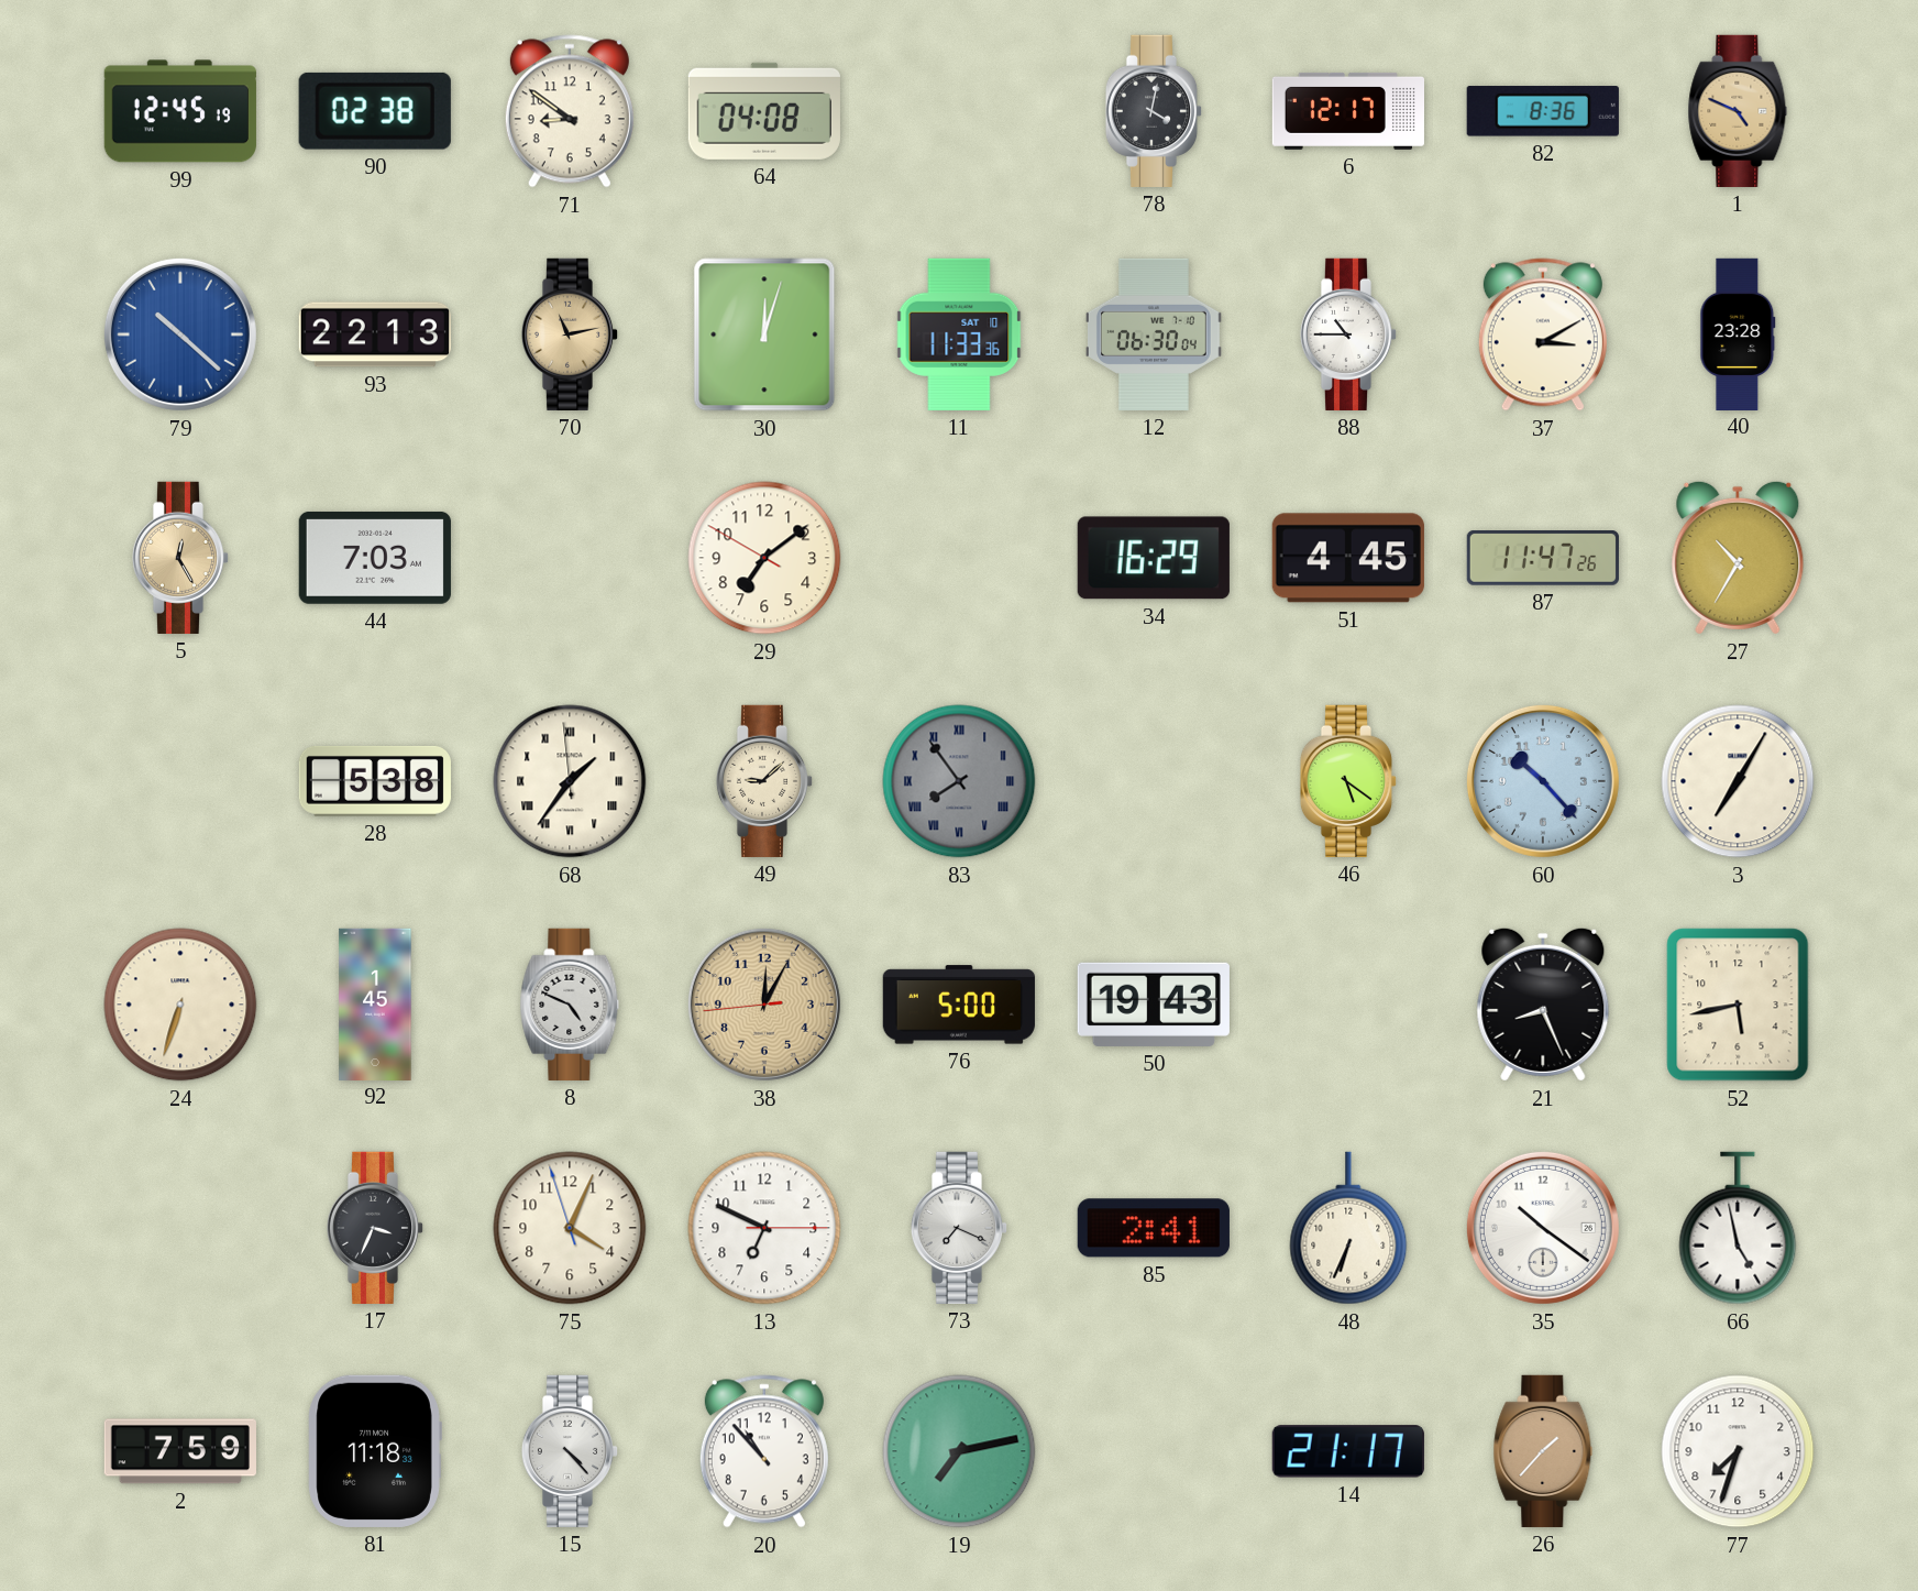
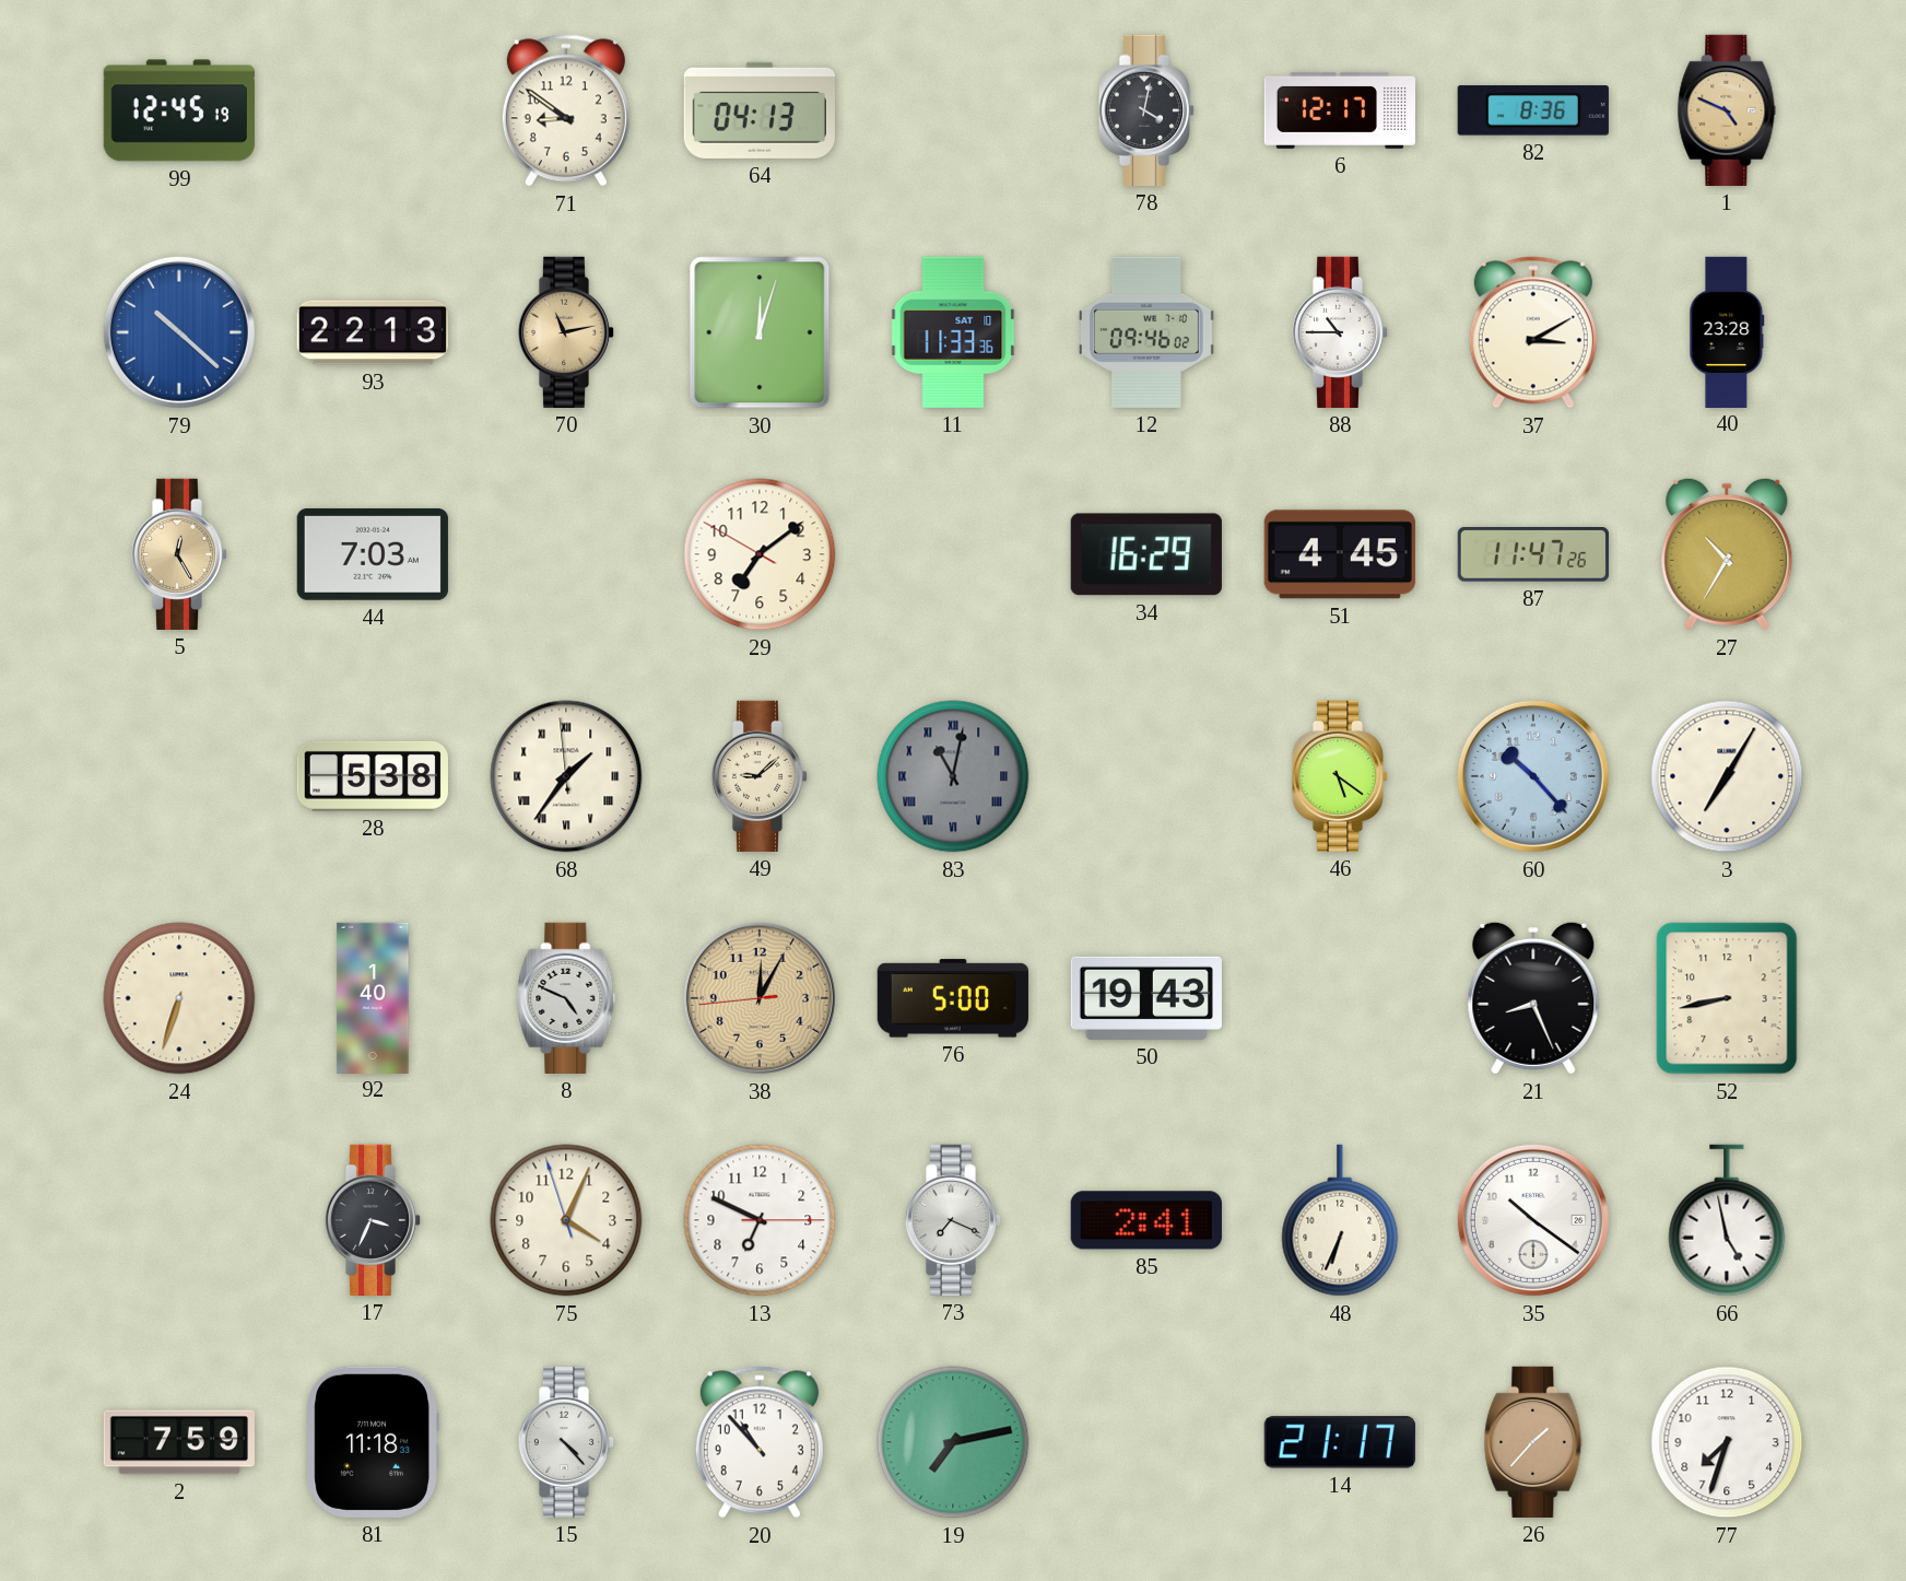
90: 02:38 -> none (375, 111)
64: 04:08 -> 04:13 (760, 110)
12: 06:30 -> 09:46 (1146, 332)
83: 7:54 -> 11:02 (953, 776)
92: 1:45 -> 1:40 (373, 997)
52: 5:43 -> 8:43 (1727, 998)
